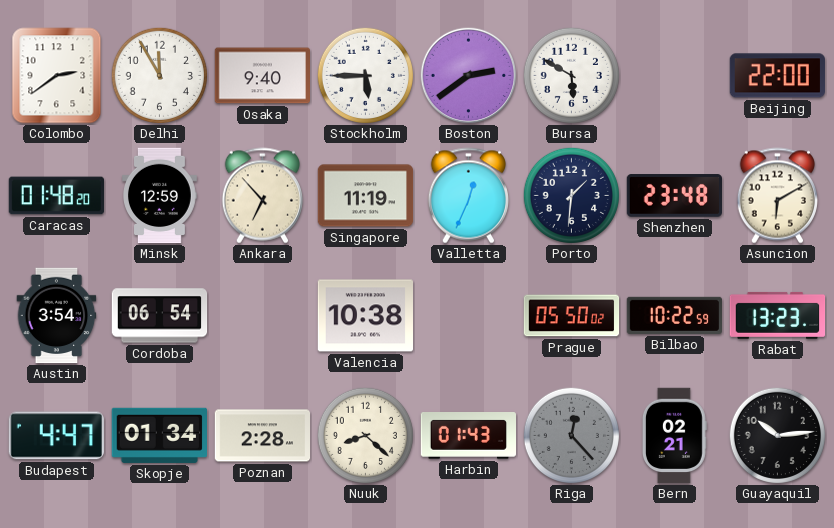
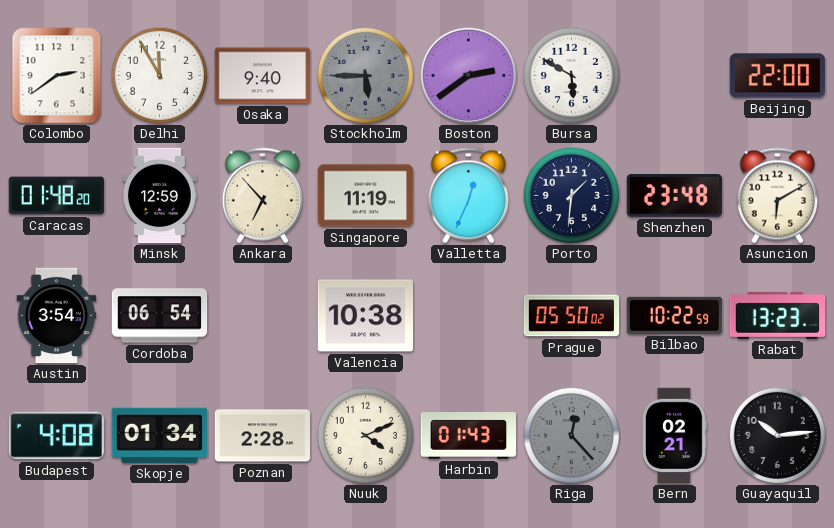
Stockholm dial: white -> grey (365, 75)
Budapest: 4:47 -> 4:08 (56, 436)
Nuuk: 8:22 -> 4:11 (365, 435)
